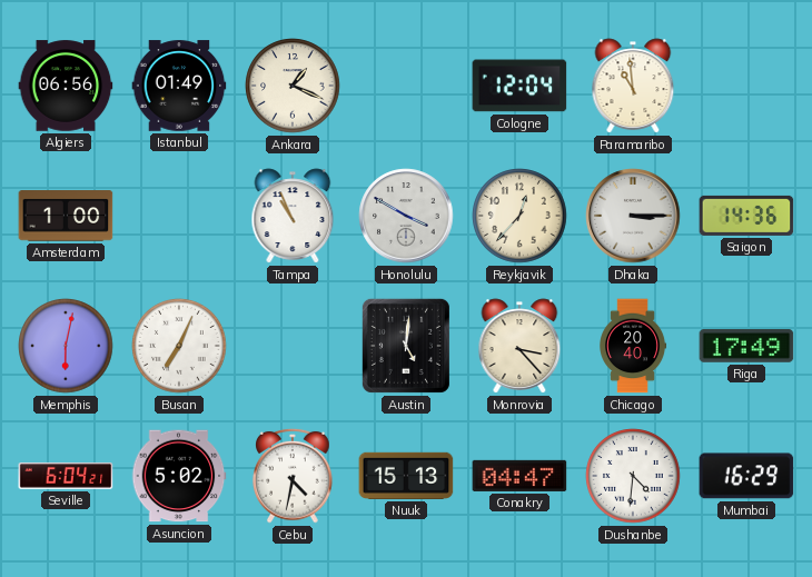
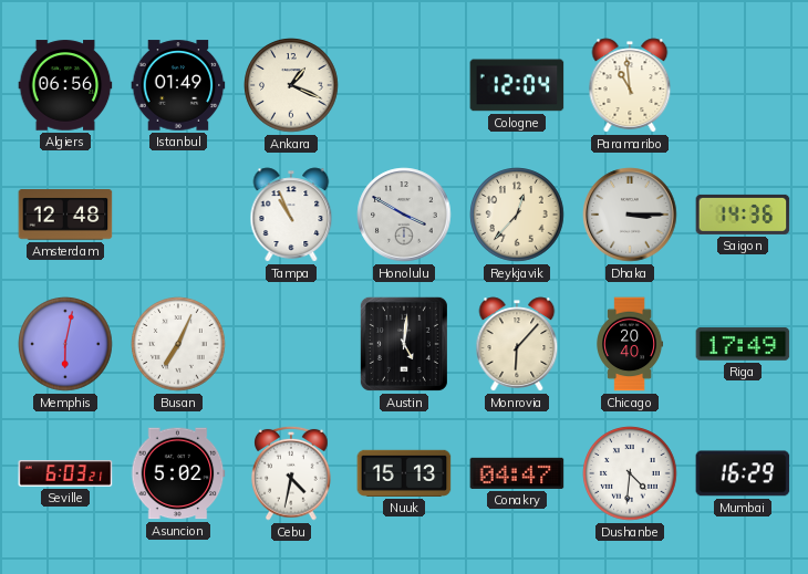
Amsterdam: 1:00 -> 12:48 (65, 215)
Monrovia: 3:23 -> 6:07 (517, 344)
Seville: 6:04 -> 6:03 (65, 473)
